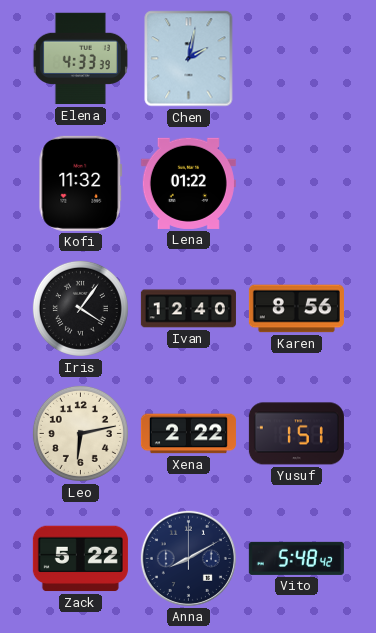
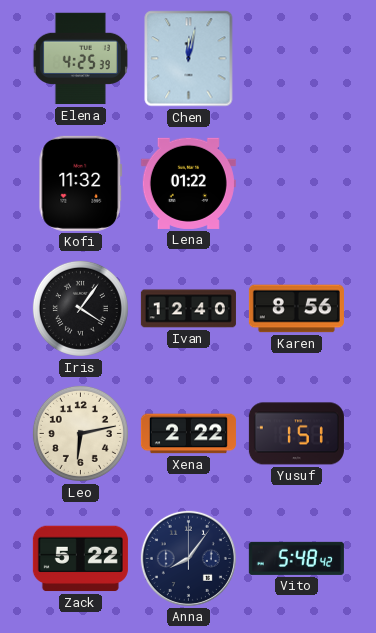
Elena: 4:33 -> 4:25 (80, 59)
Chen: 2:02 -> 12:02 (189, 59)
Anna: 8:10 -> 8:06 (188, 558)
